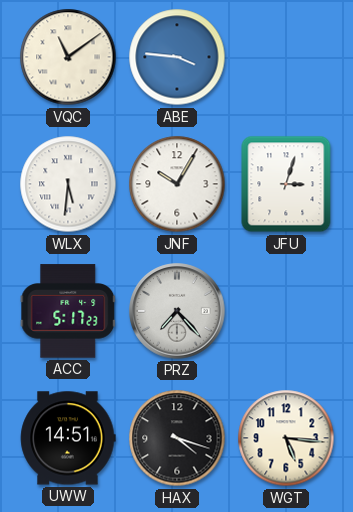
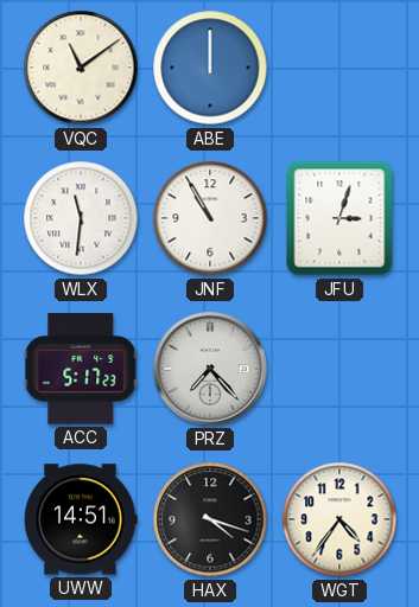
ABE: 3:46 -> 12:00 (210, 68)
WLX: 5:31 -> 11:31 (81, 218)
JNF: 10:05 -> 10:55 (210, 218)
WGT: 5:16 -> 4:36 (339, 519)
